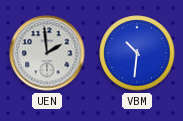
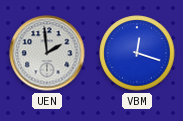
VBM: 10:31 -> 12:18 (137, 53)
